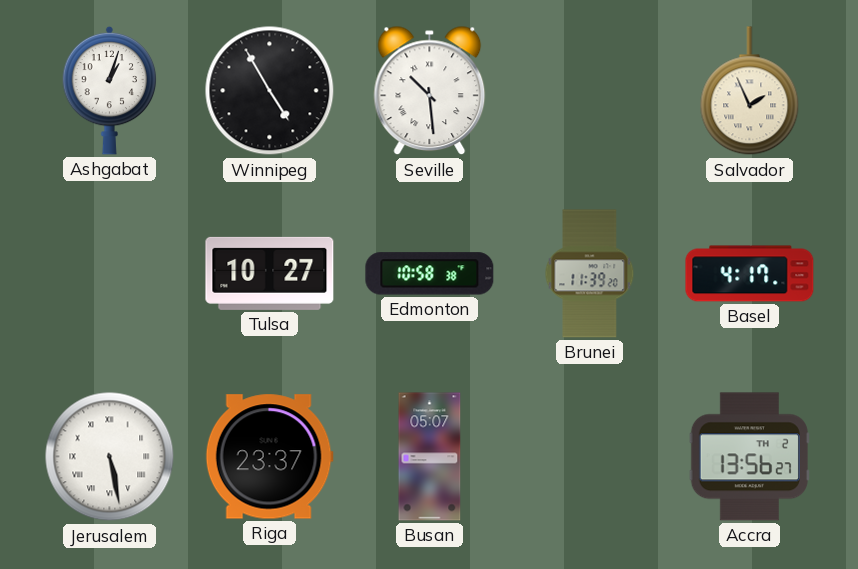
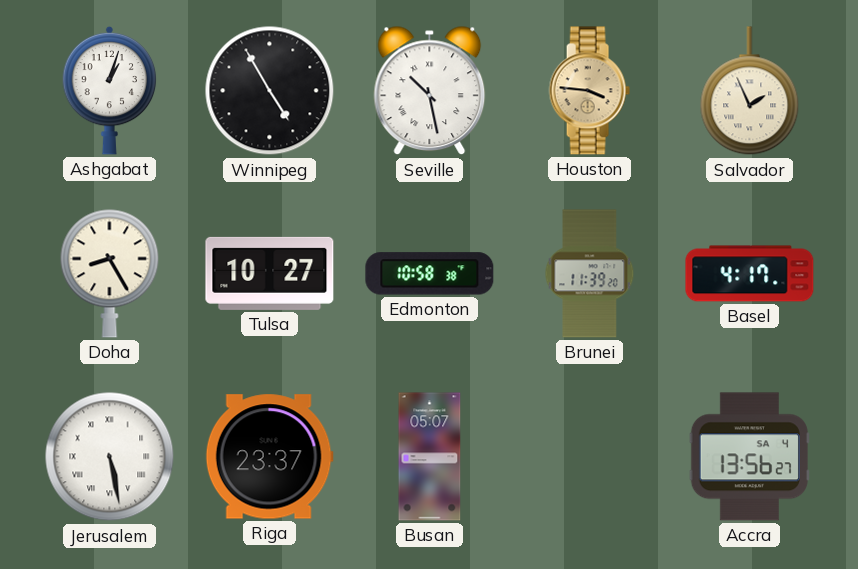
Seville: 10:29 -> 10:28 (430, 91)
Houston: none -> 3:46 (589, 91)
Doha: none -> 8:25 (110, 273)
Accra date: TH 2 -> SA 4 (749, 457)
